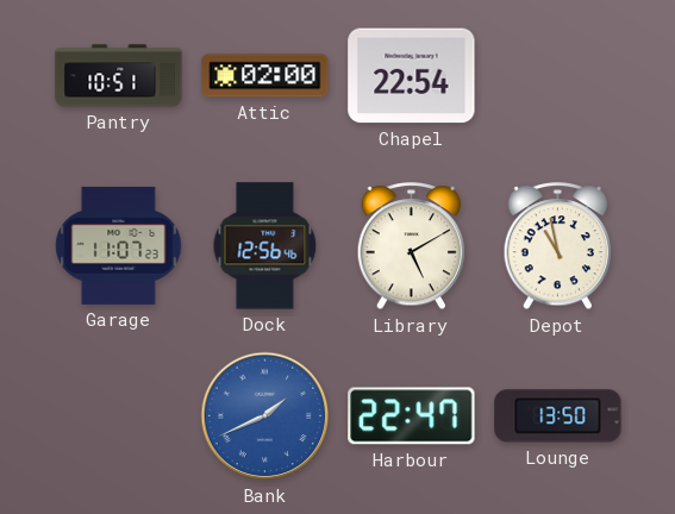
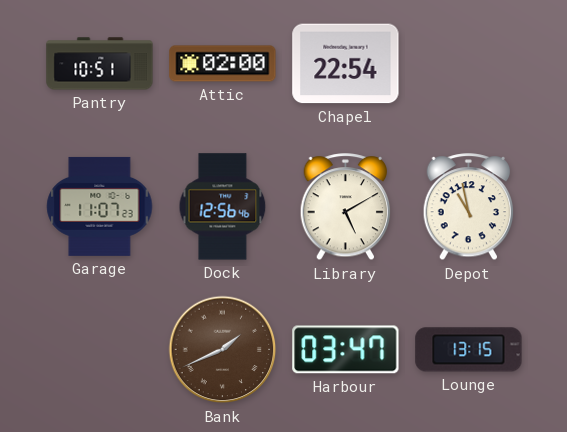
Bank dial: blue -> brown (223, 350)
Harbour: 22:47 -> 03:47 (346, 350)
Lounge: 13:50 -> 13:15 (469, 350)
